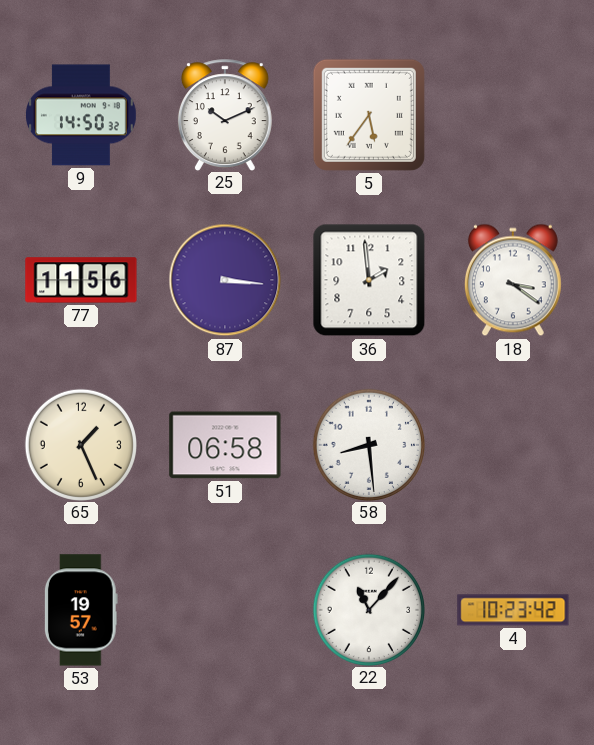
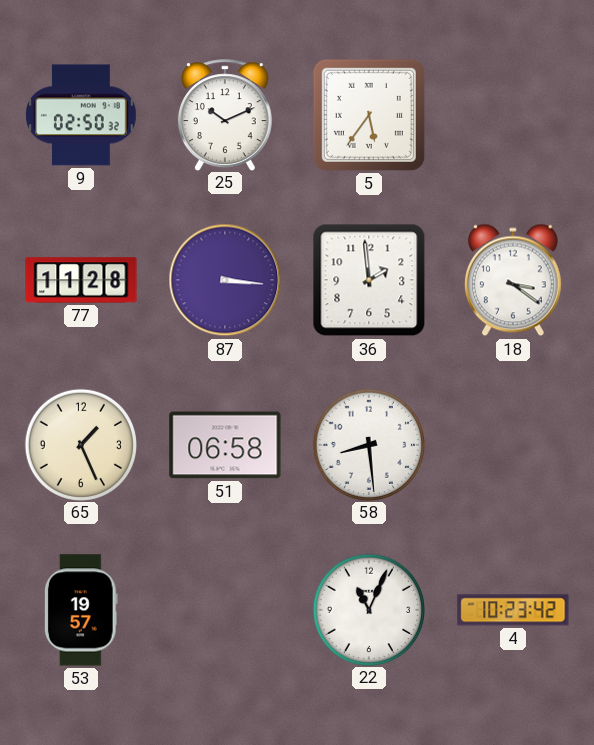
9: 14:50 -> 02:50 (82, 115)
77: 11:56 -> 11:28 (81, 280)
22: 11:07 -> 11:04 (368, 609)
